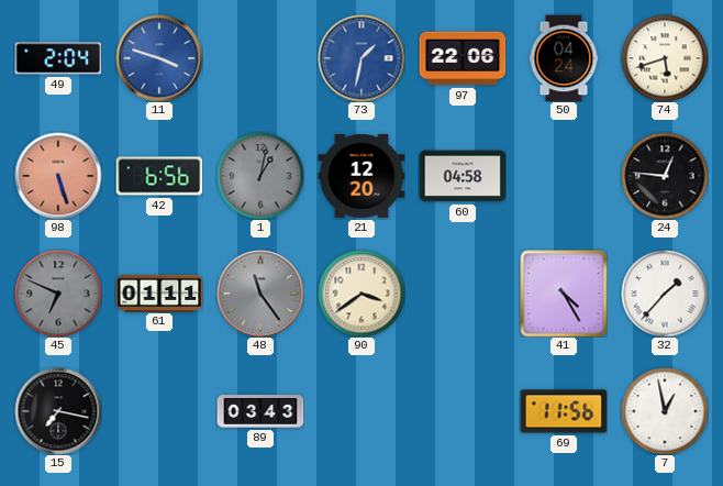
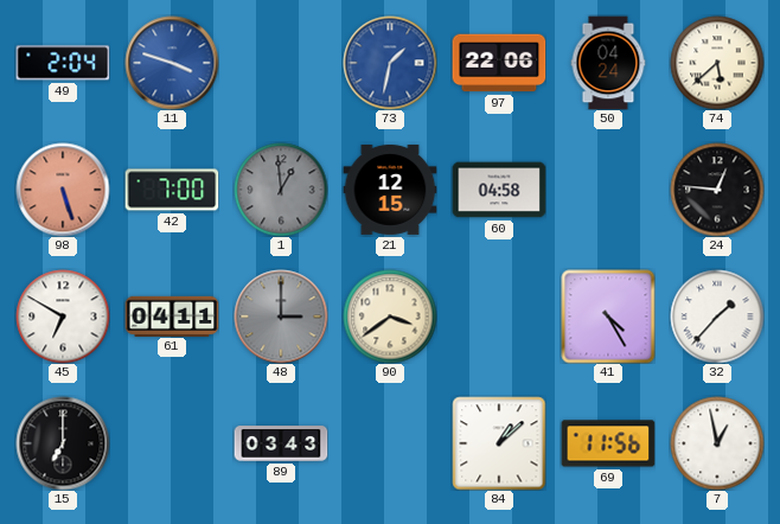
74: 5:42 -> 5:38 (717, 63)
42: 6:56 -> 7:00 (172, 190)
1: 1:02 -> 12:59 (281, 190)
21: 12:20 -> 12:15 (390, 190)
45: 6:49 -> 6:50 (63, 317)
45 dial: grey -> white (63, 317)
61: 01:11 -> 04:11 (172, 315)
48: 11:24 -> 3:00 (281, 317)
15: 7:17 -> 7:00 (63, 443)
84: none -> 1:08 (499, 443)
